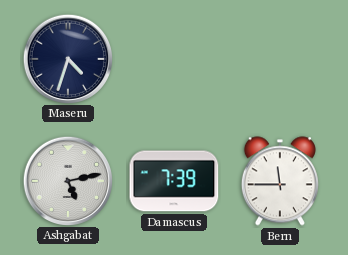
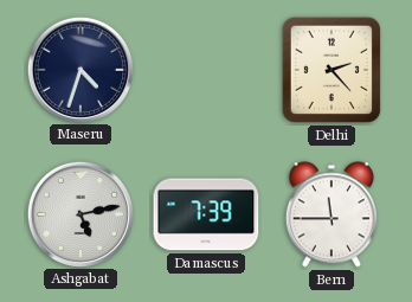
Delhi: none -> 2:23 (331, 70)
